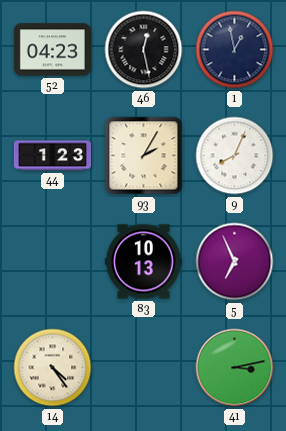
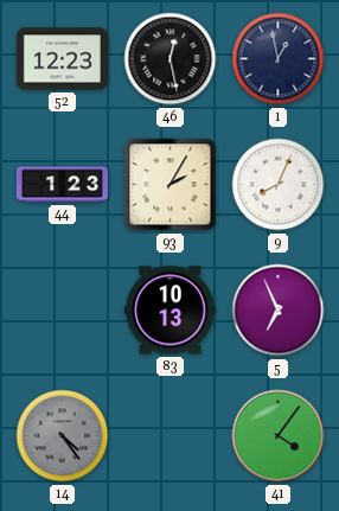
52: 04:23 -> 12:23 (62, 59)
14 dial: cream -> grey (63, 436)
41: 3:13 -> 4:06 (279, 436)
